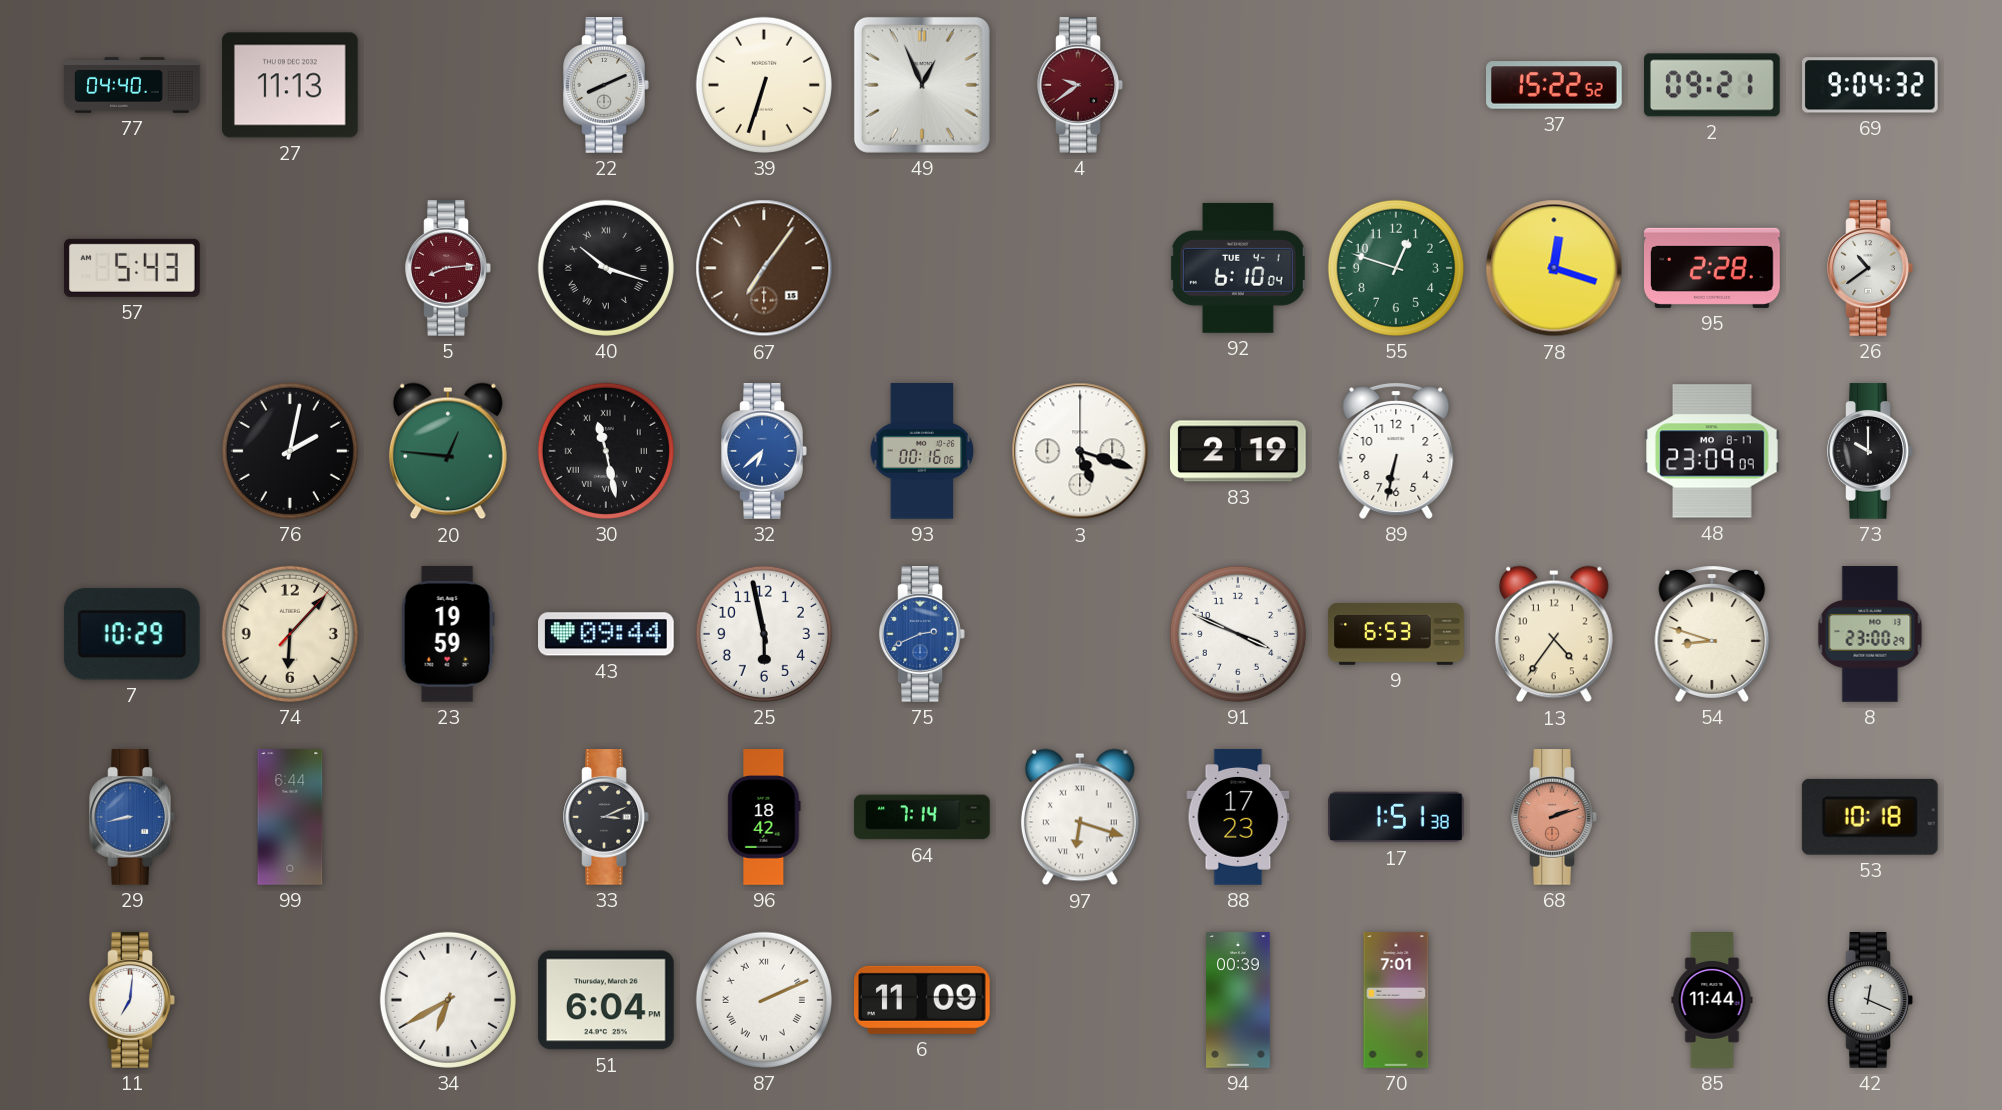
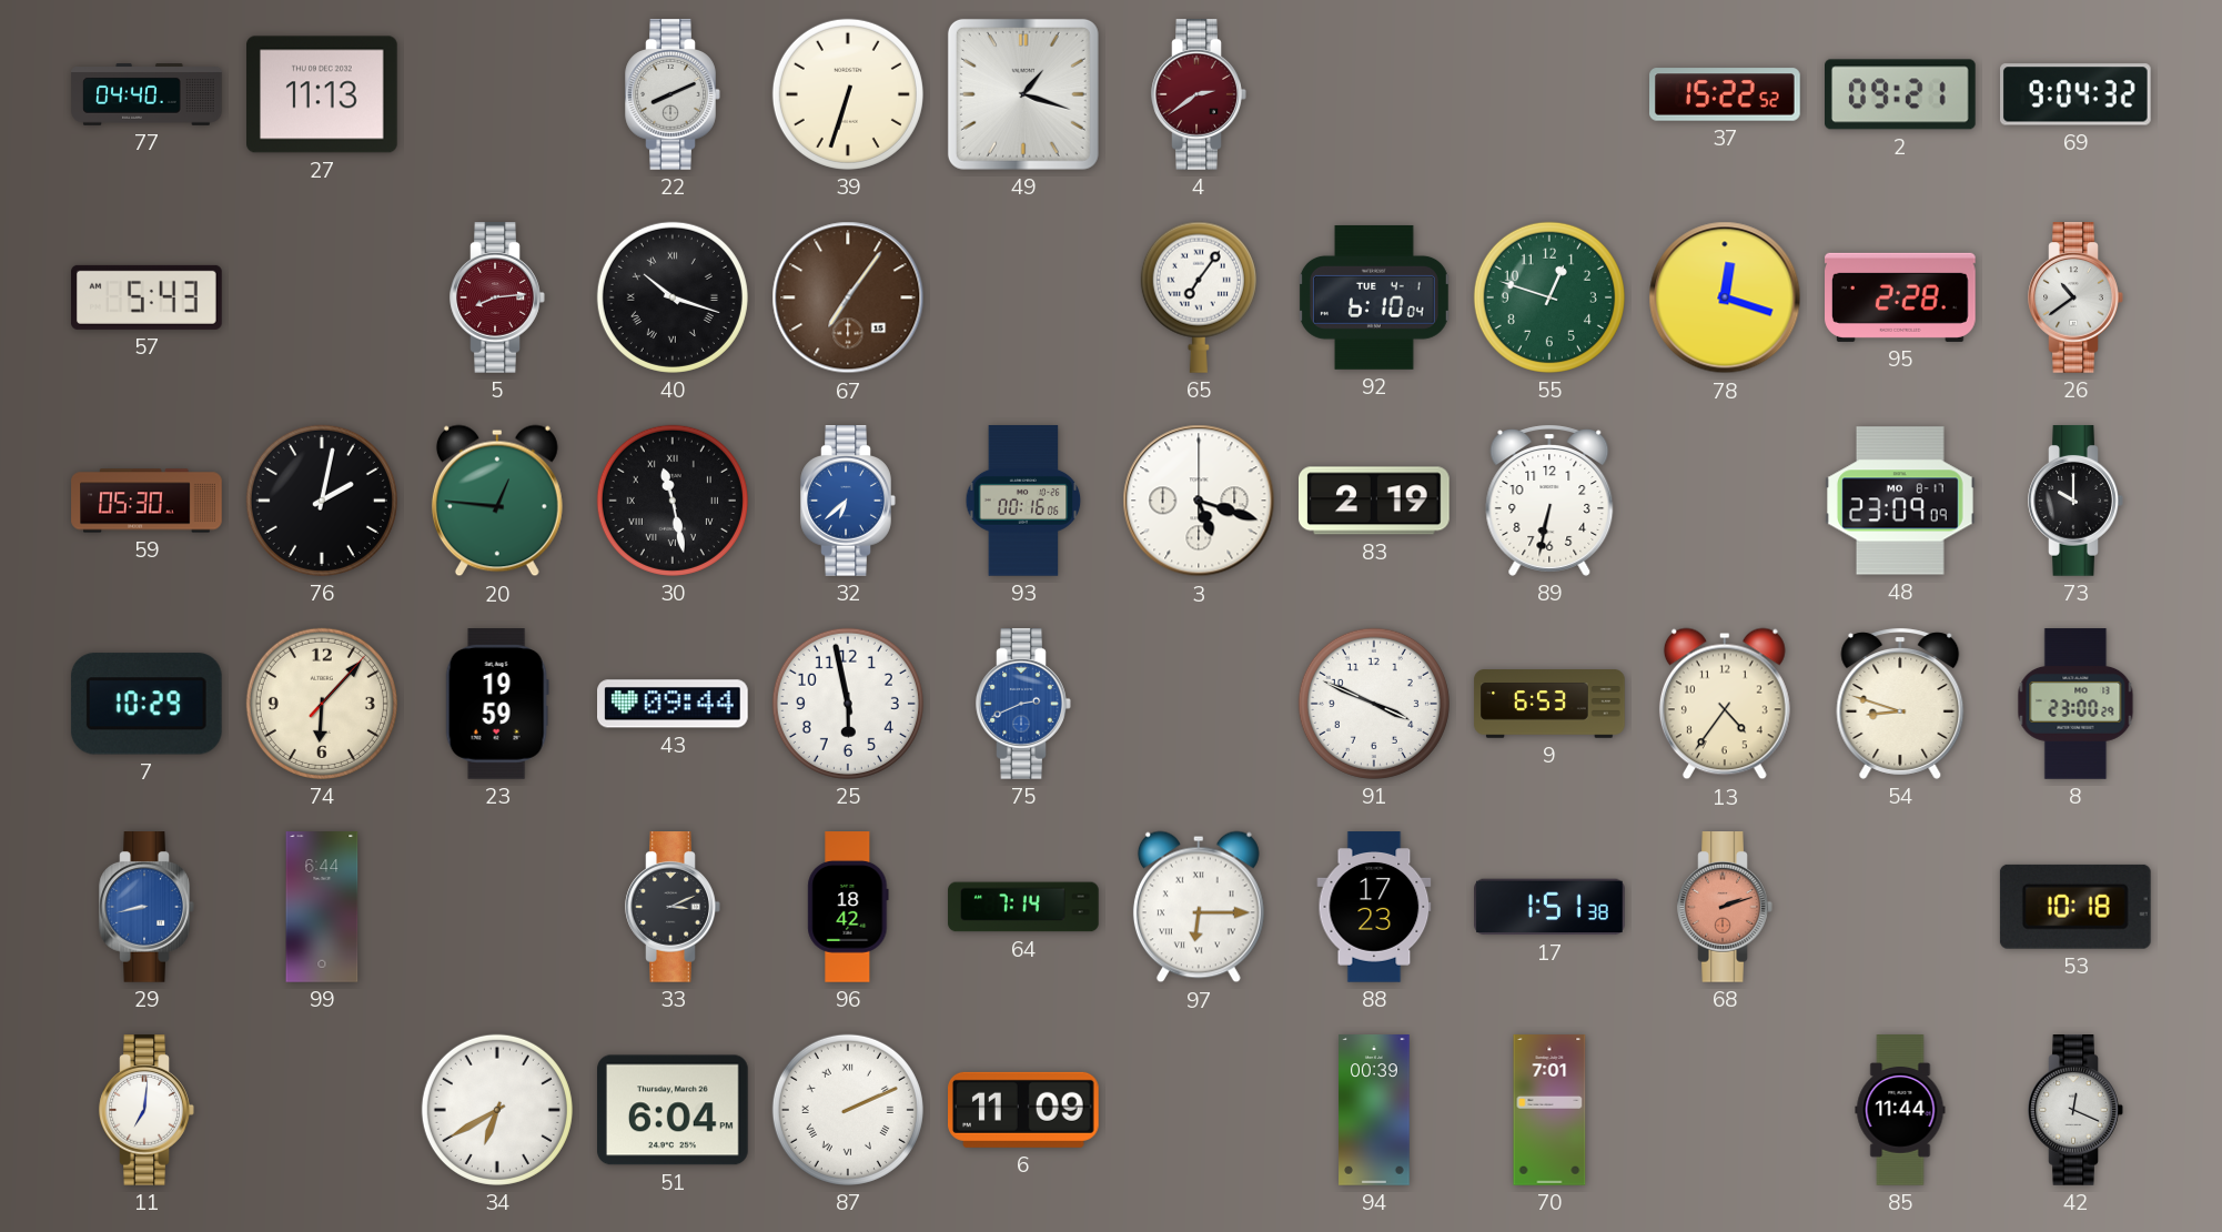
49: 12:56 -> 1:18 (1023, 94)
4: 9:39 -> 2:39 (1199, 94)
65: none -> 7:06 (1199, 297)
59: none -> 05:30 (147, 501)
97: 6:18 -> 6:15 (1199, 907)
